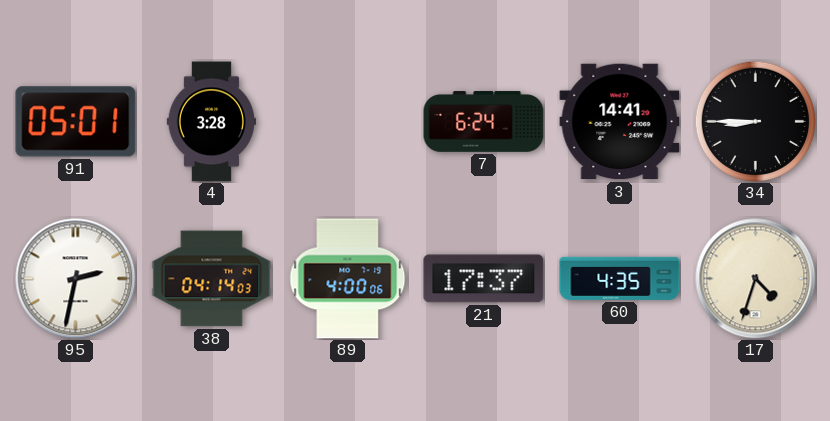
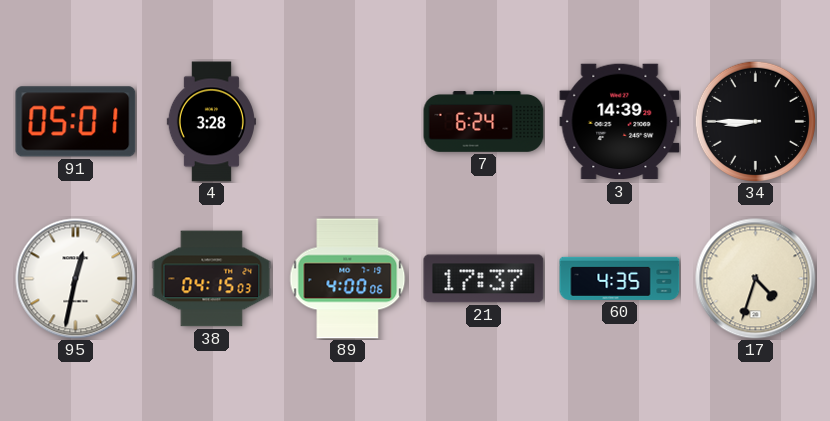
3: 14:41 -> 14:39 (620, 122)
95: 2:32 -> 12:32 (76, 279)
38: 04:14 -> 04:15 (212, 279)
